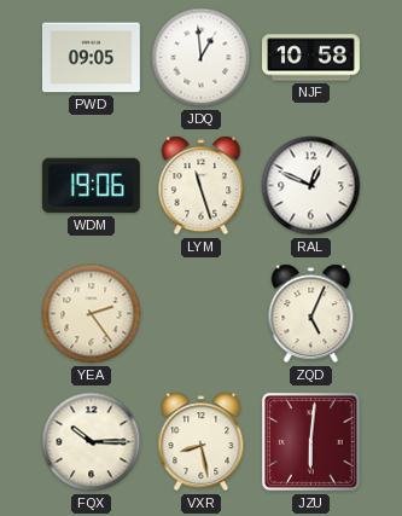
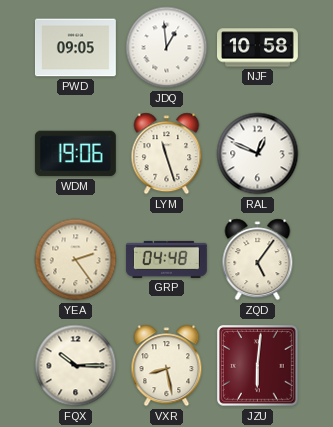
GRP: none -> 04:48 (166, 259)
ZQD: 5:04 -> 5:06 (258, 260)
